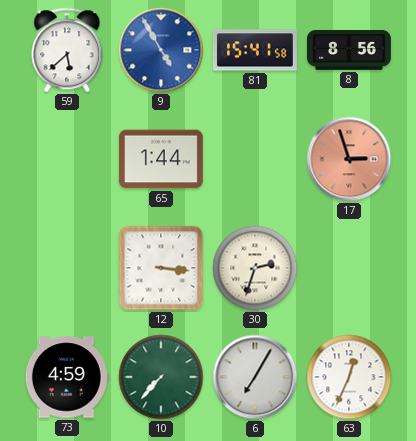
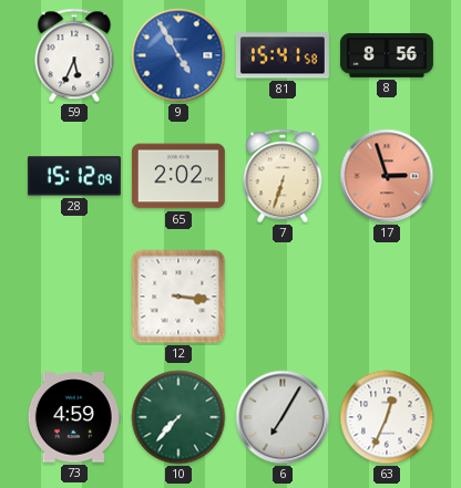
59: 5:38 -> 5:34 (74, 55)
28: none -> 15:12 (74, 176)
65: 1:44 -> 2:02 (178, 176)
7: none -> 6:33 (283, 176)
30: 2:33 -> none (255, 268)
